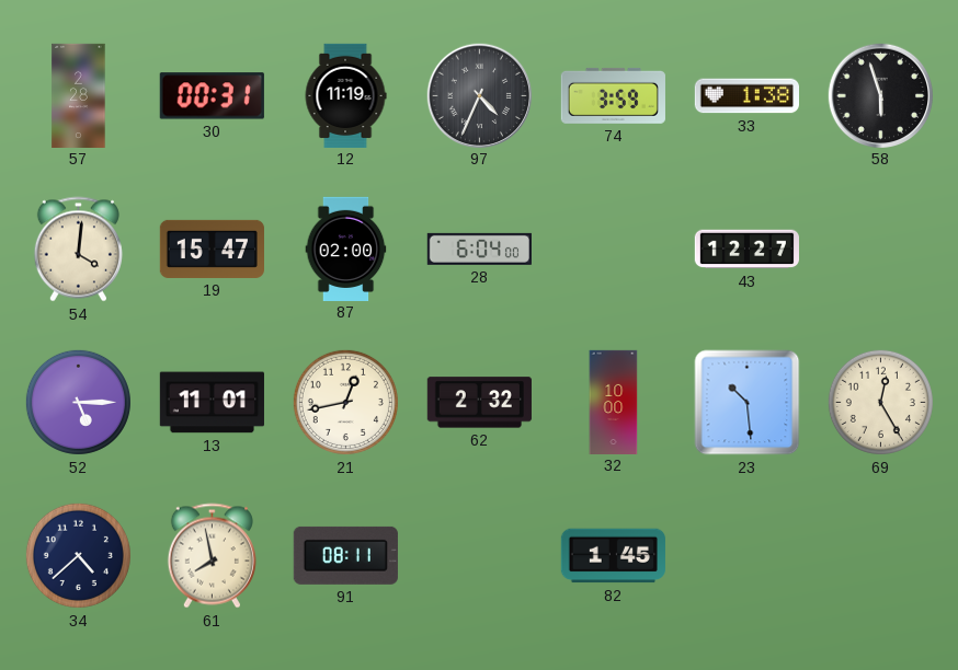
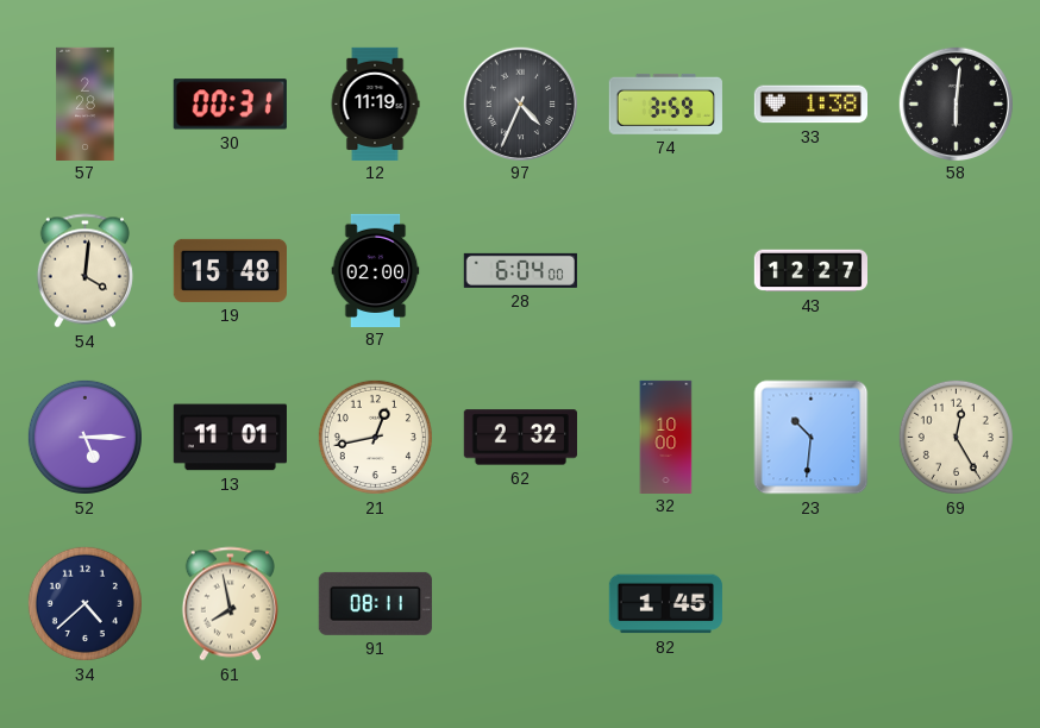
58: 5:57 -> 6:01 (956, 103)
19: 15:47 -> 15:48 (230, 270)
23: 10:29 -> 10:31 (812, 438)
